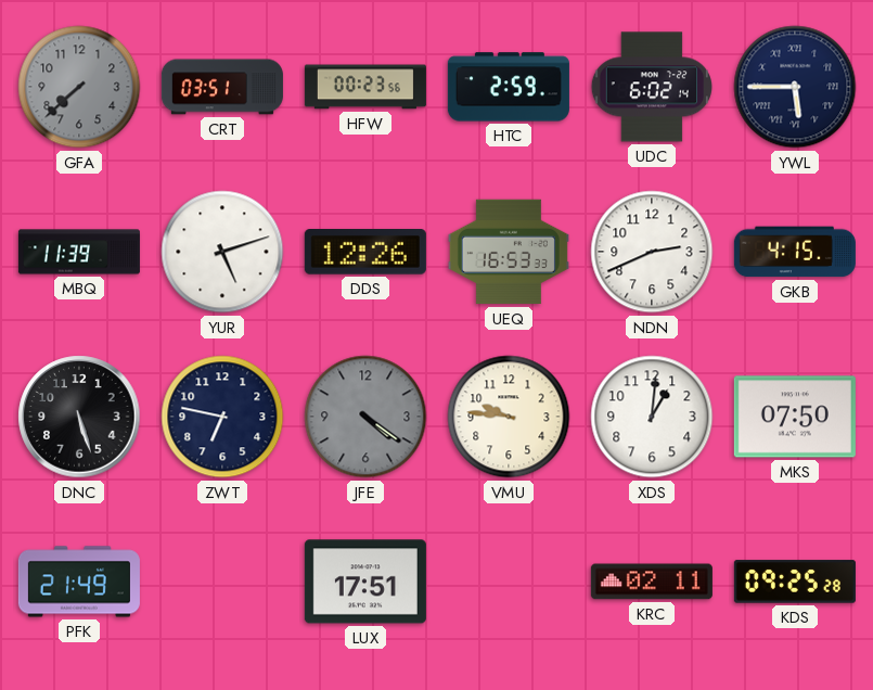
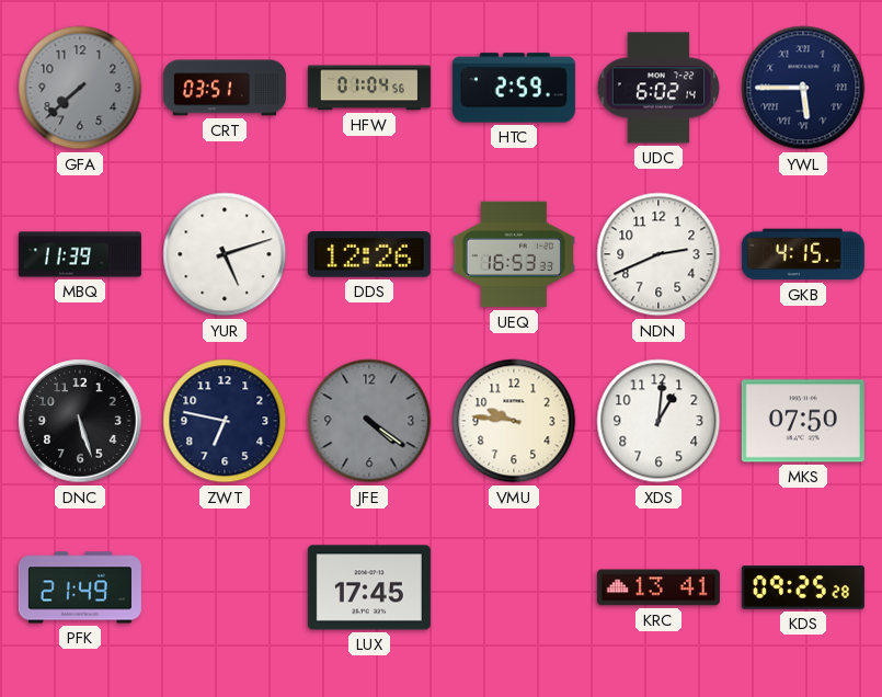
HFW: 00:23 -> 01:04 (369, 88)
LUX: 17:51 -> 17:45 (369, 587)
KRC: 02:11 -> 13:41 (658, 587)
